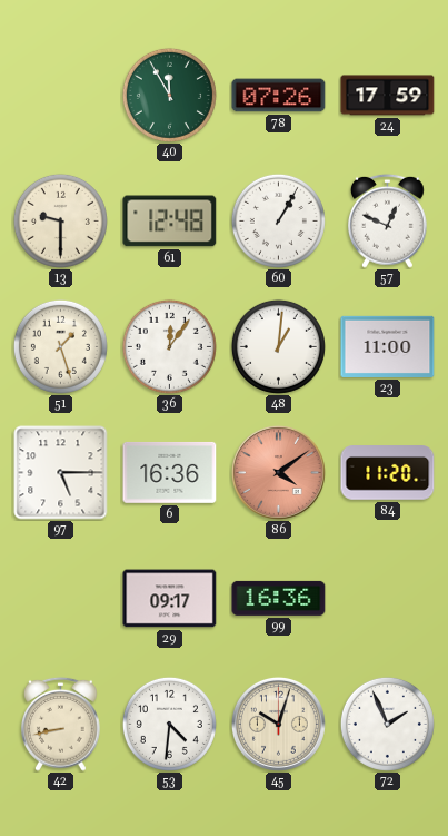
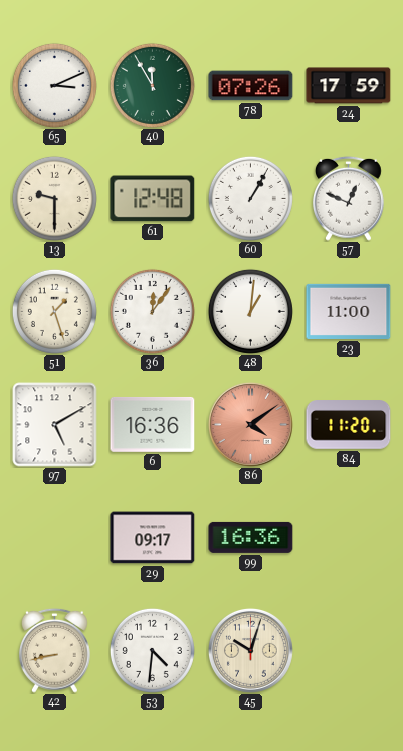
65: none -> 3:11 (54, 85)
97: 5:15 -> 5:10 (55, 425)
72: 1:56 -> none (387, 724)
